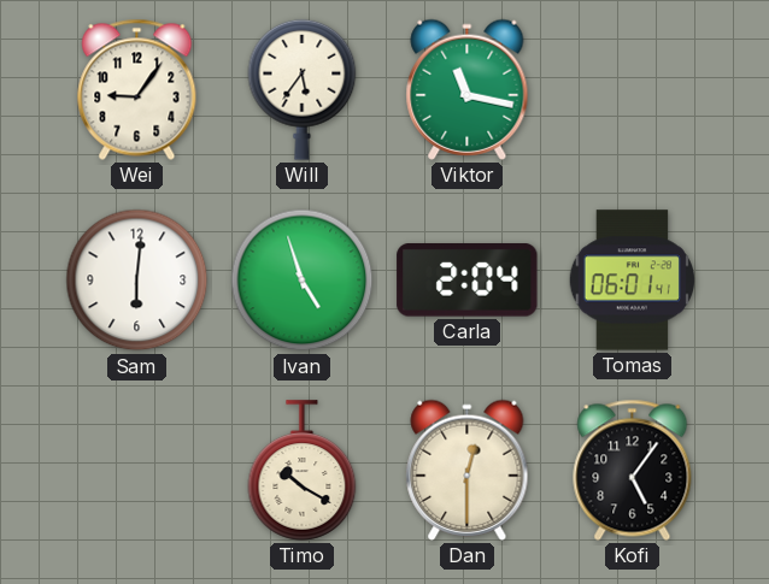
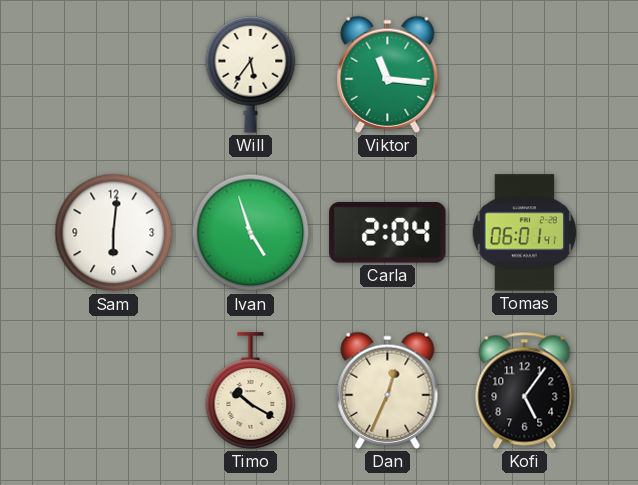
Wei: 9:06 -> none (137, 89)
Viktor: 11:17 -> 11:16 (388, 74)
Dan: 12:30 -> 12:34 (388, 390)
